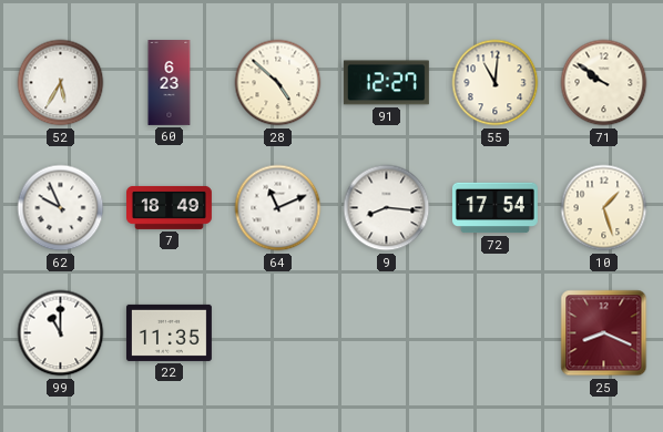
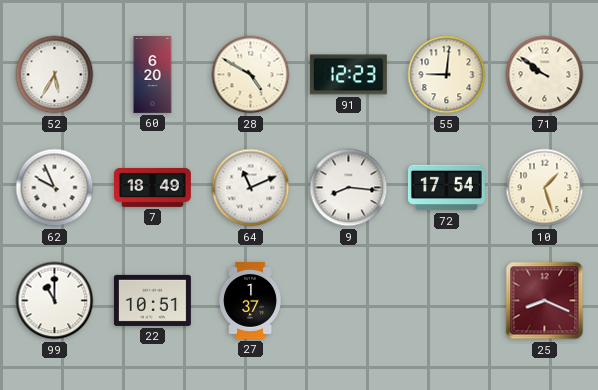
60: 6:23 -> 6:20 (153, 75)
28: 4:52 -> 4:50 (251, 75)
91: 12:27 -> 12:23 (348, 75)
55: 11:01 -> 9:01 (447, 75)
22: 11:35 -> 10:51 (152, 300)
27: none -> 1:37 (250, 300)
